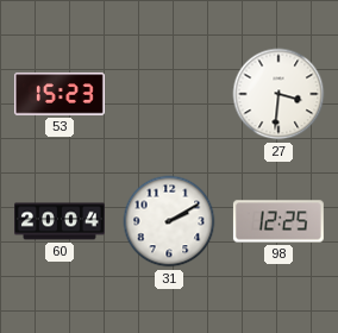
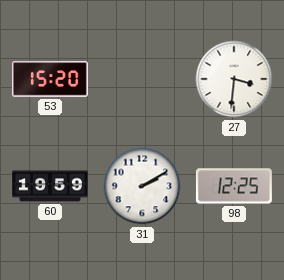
53: 15:23 -> 15:20 (50, 79)
60: 20:04 -> 19:59 (51, 186)
